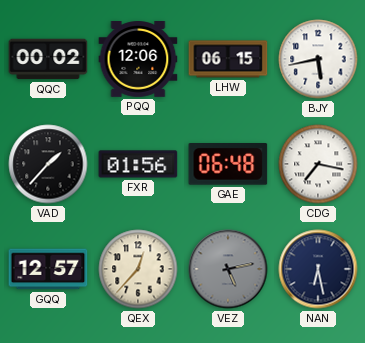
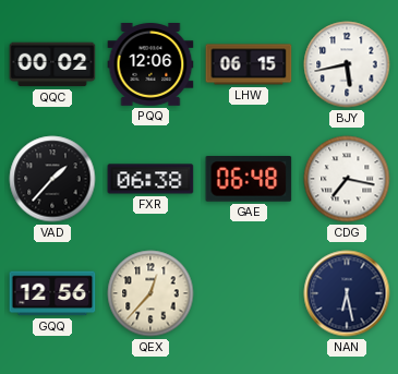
FXR: 01:56 -> 06:38 (150, 179)
GQQ: 12:57 -> 12:56 (52, 293)
VEZ: 5:13 -> none (228, 269)
